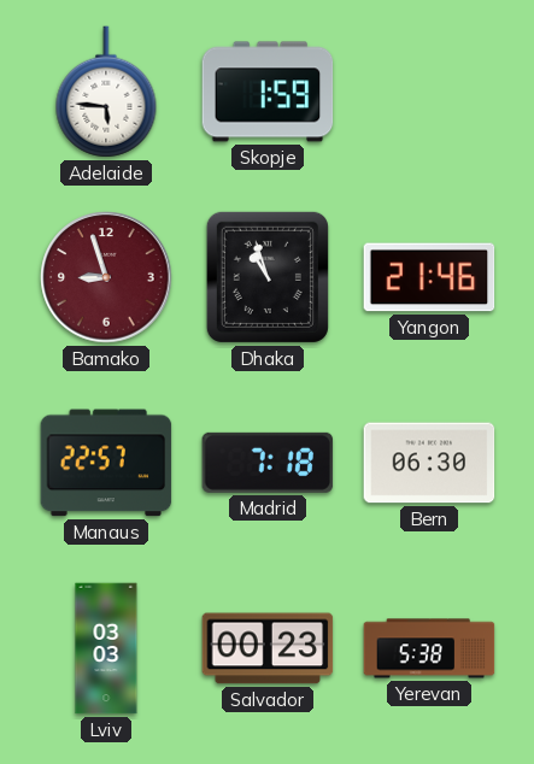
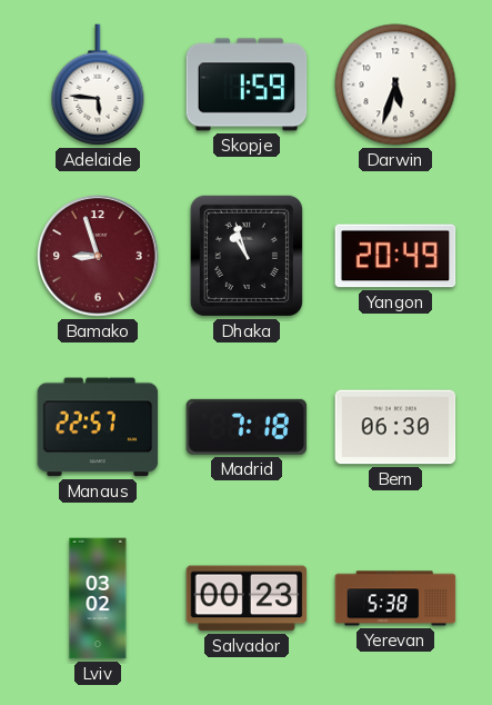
Darwin: none -> 5:33 (395, 85)
Yangon: 21:46 -> 20:49 (395, 256)
Lviv: 03:03 -> 03:02 (98, 598)
